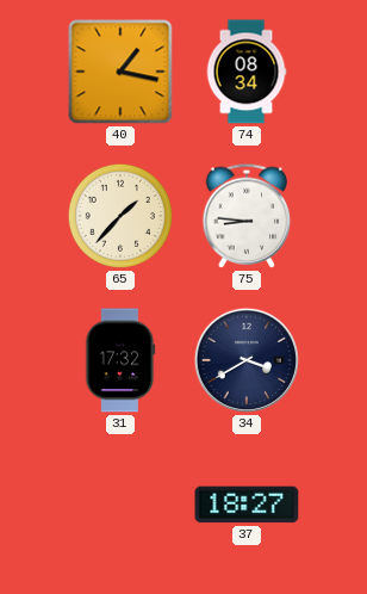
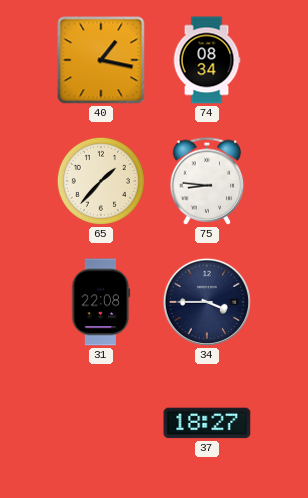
31: 17:32 -> 22:08 (101, 302)
34: 3:40 -> 3:45 (207, 302)
